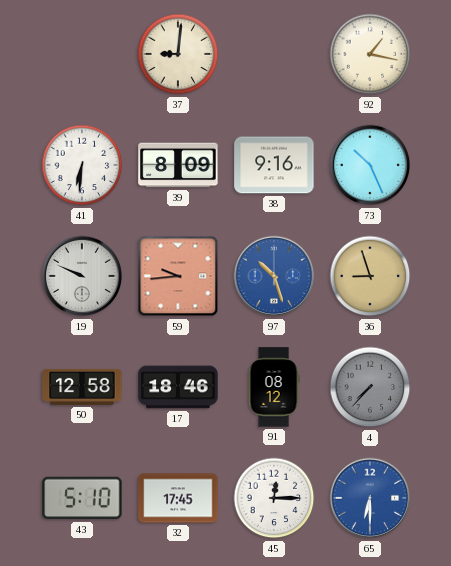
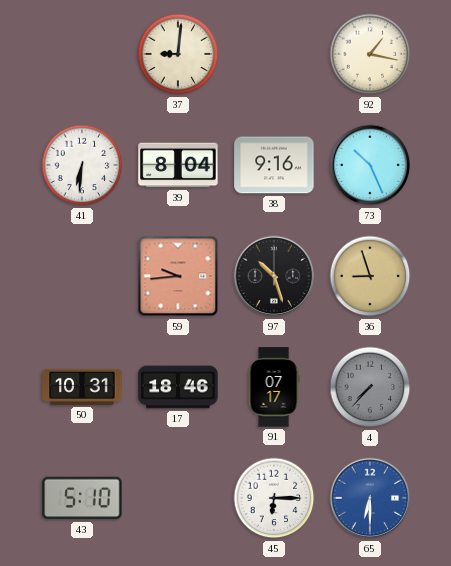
39: 8:09 -> 8:04 (178, 165)
19: 9:49 -> none (82, 276)
97 dial: blue -> black (274, 276)
50: 12:58 -> 10:31 (82, 387)
91: 08:12 -> 07:17 (274, 387)
32: 17:45 -> none (178, 498)
45: 12:15 -> 6:15 (274, 498)
